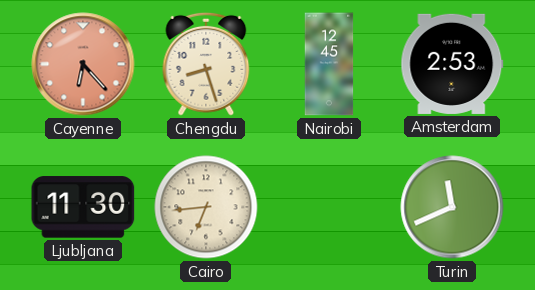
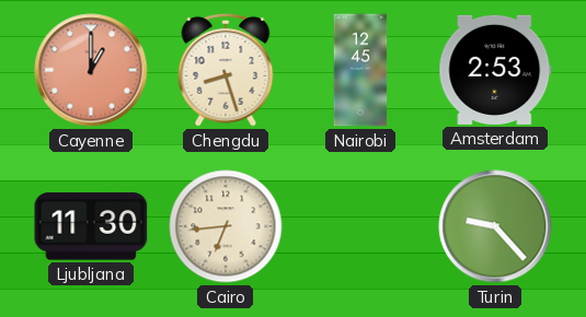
Cayenne: 6:23 -> 1:00 (91, 70)
Turin: 11:41 -> 9:23 (495, 226)
